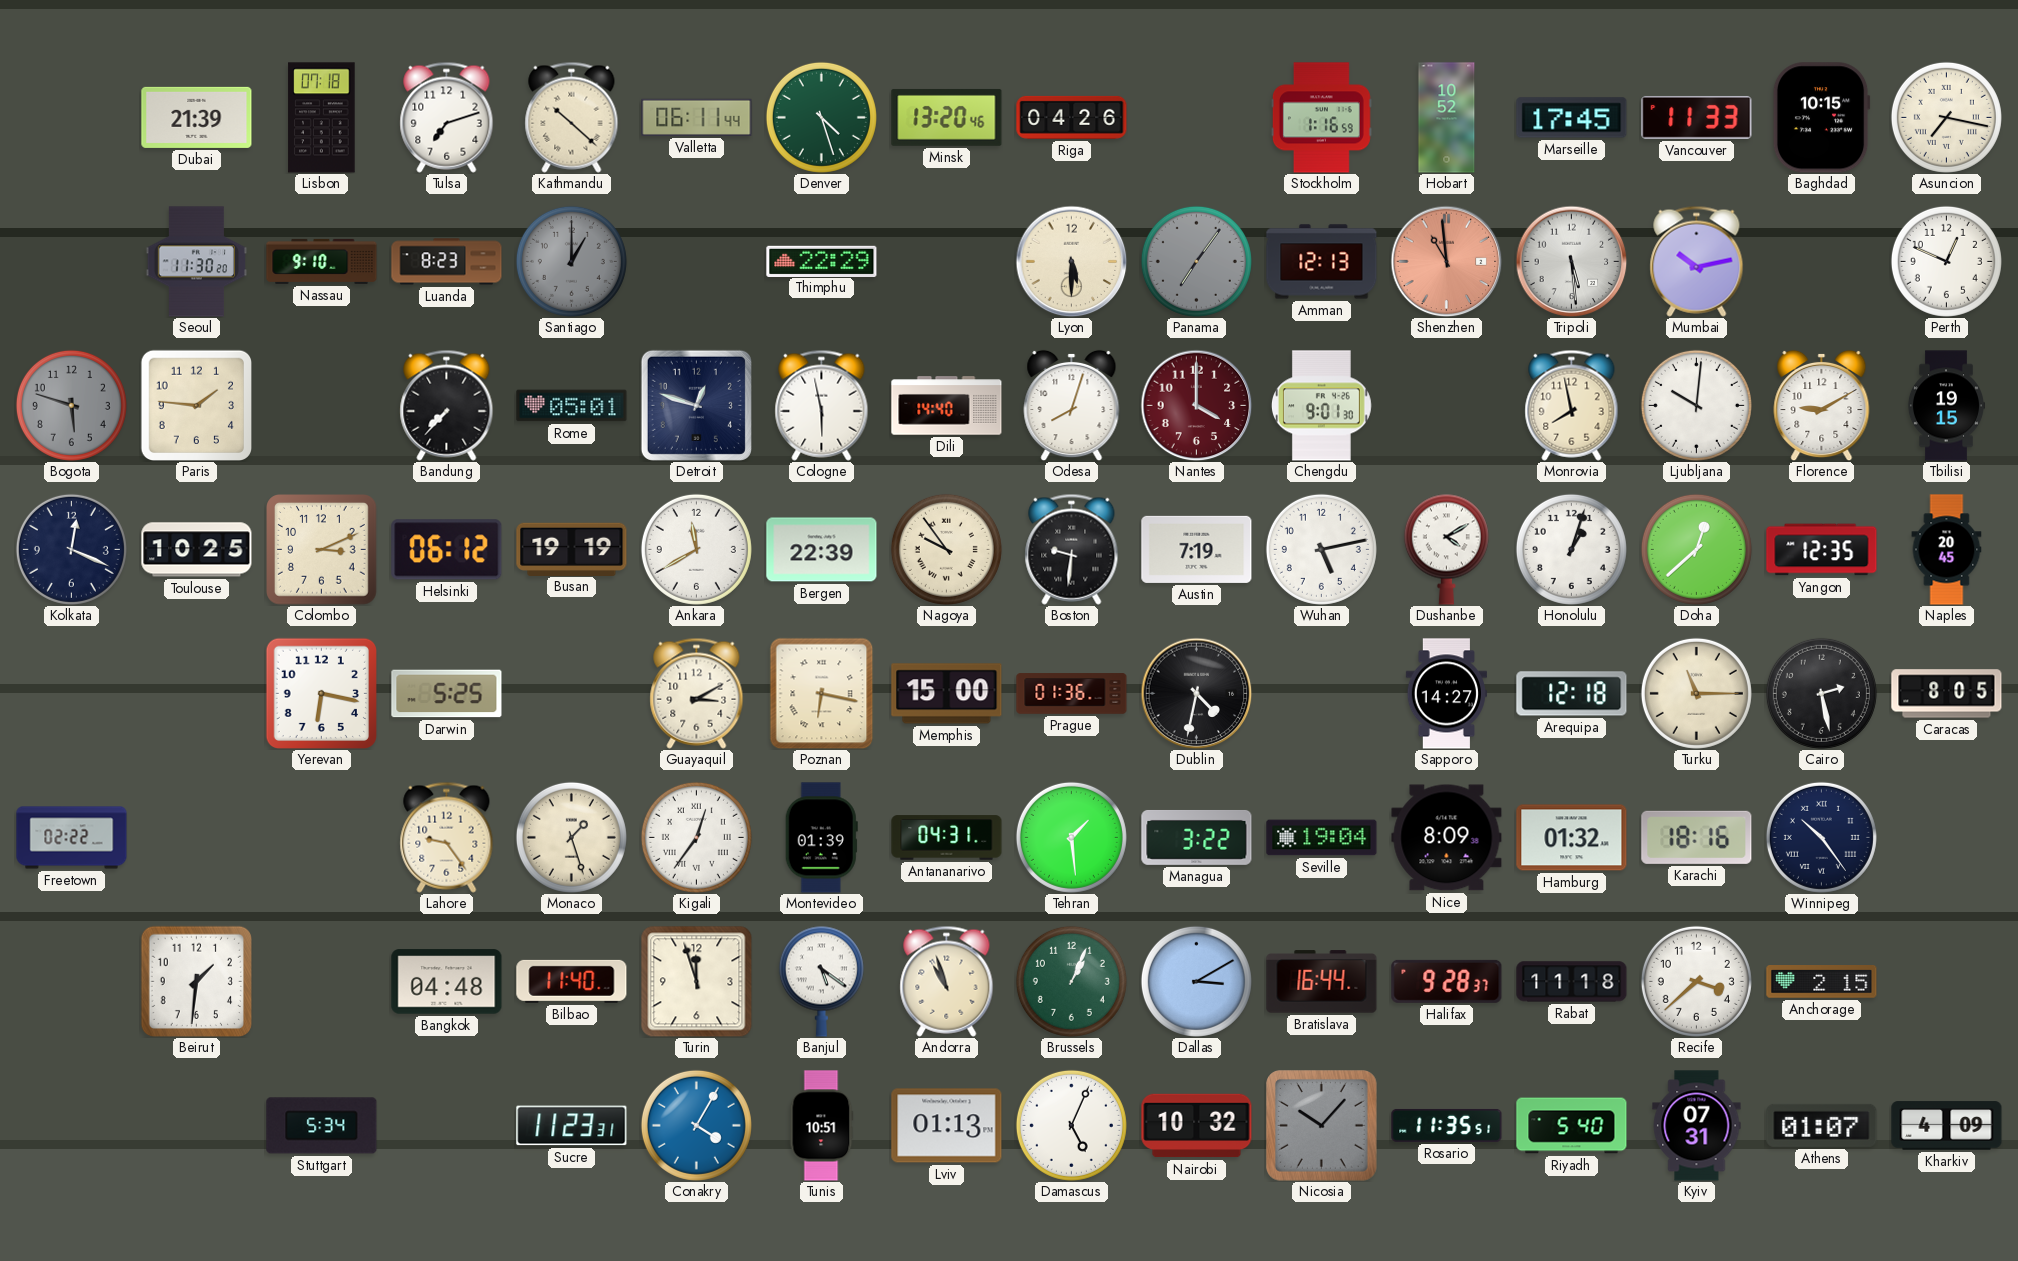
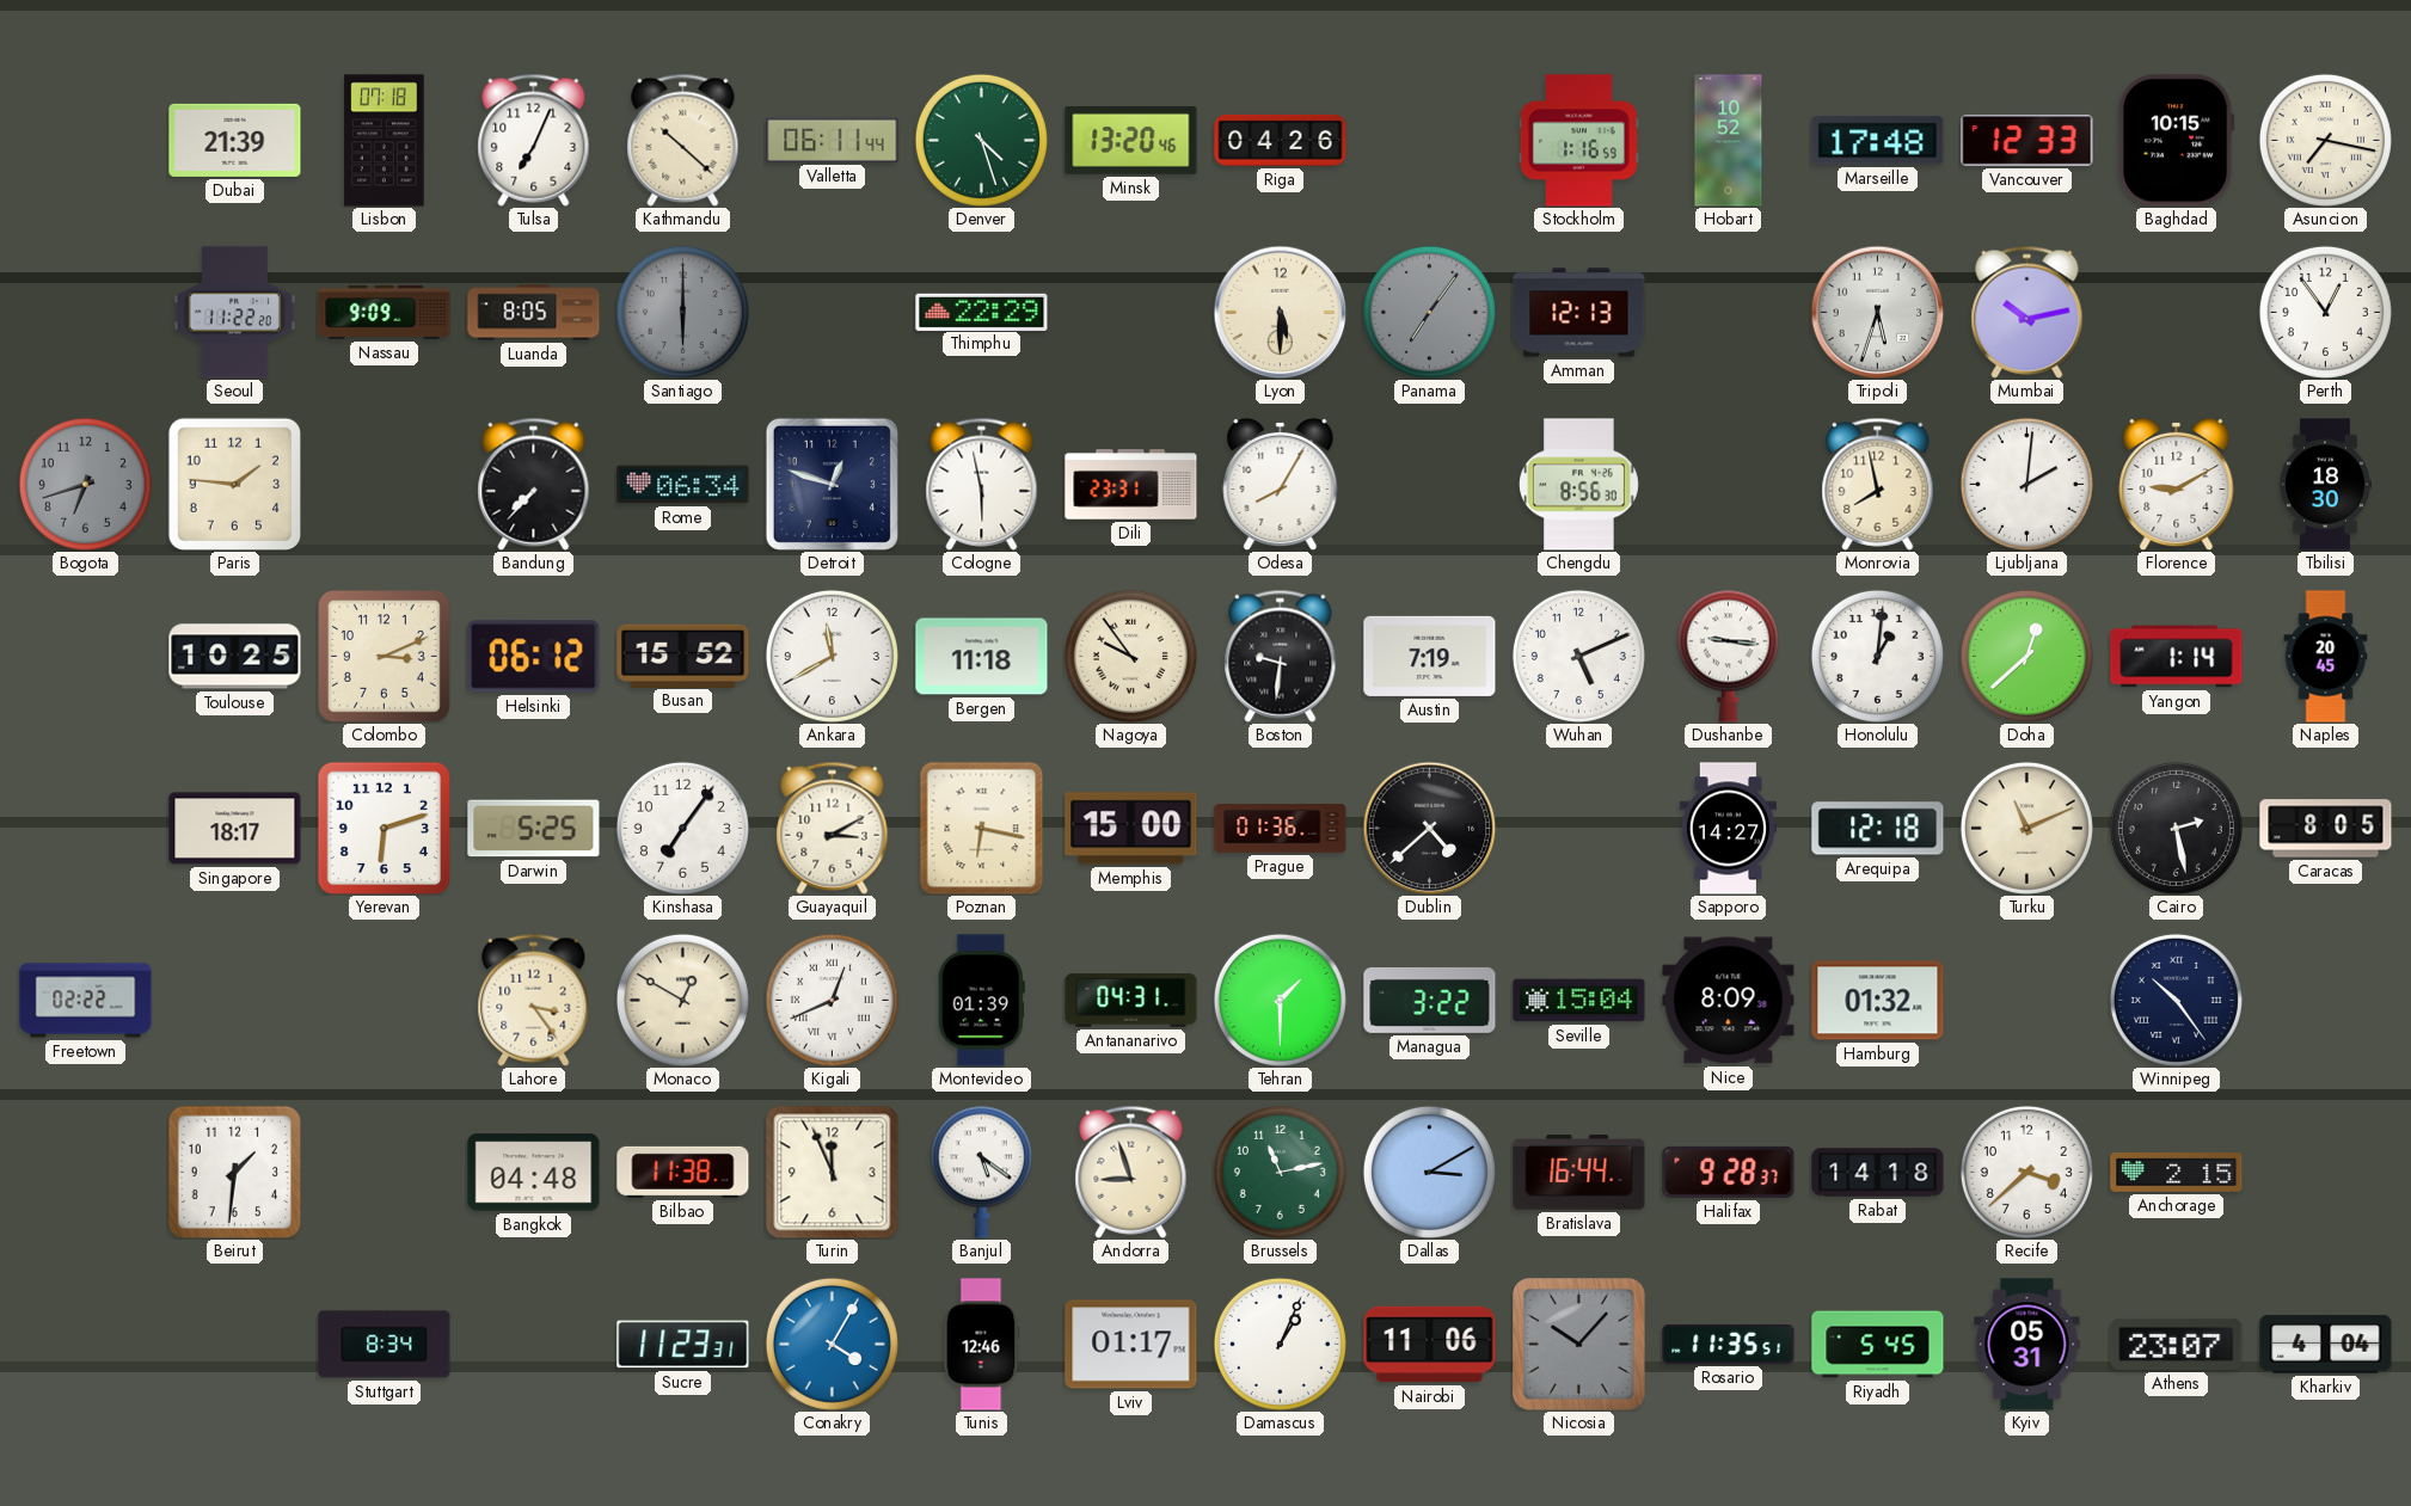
Tulsa: 7:12 -> 7:04 (534, 140)
Marseille: 17:45 -> 17:48 (1878, 141)
Vancouver: 11:33 -> 12:33 (2027, 140)
Seoul: 11:30 -> 11:22 (234, 313)
Nassau: 9:10 -> 9:09 (385, 312)
Luanda: 8:23 -> 8:05 (534, 313)
Santiago: 1:00 -> 6:00 (682, 312)
Shenzhen: 10:59 -> none (1446, 261)
Tripoli: 5:29 -> 5:33 (1877, 312)
Perth: 12:49 -> 12:54 (2325, 312)
Bogota: 5:48 -> 6:42 (85, 484)
Rome: 05:01 -> 06:34 (683, 485)
Dili: 14:40 -> 23:31 (1131, 485)
Odesa: 8:03 -> 8:05 (1281, 484)
Nantes: 4:00 -> none (1196, 405)
Chengdu: 9:01 -> 8:56 (1578, 485)
Ljubljana: 10:01 -> 2:01 (2026, 484)
Tbilisi: 19:15 -> 18:30 (2324, 485)
Kolkata: 12:19 -> none (71, 549)
Busan: 19:19 -> 15:52 (683, 656)
Bergen: 22:39 -> 11:18 (982, 657)
Wuhan: 5:13 -> 5:11 (1578, 656)
Dushanbe: 4:10 -> 9:16 (1728, 656)
Honolulu: 1:03 -> 1:01 (1877, 656)
Yangon: 12:35 -> 1:14 (2177, 657)
Singapore: none -> 18:17 (235, 829)
Yerevan: 6:17 -> 6:12 (384, 828)
Kinshasa: none -> 7:06 (682, 828)
Dublin: 4:32 -> 4:38 (1429, 828)
Turku: 11:15 -> 11:11 (2026, 828)
Lahore: 9:24 -> 3:24 (534, 1000)
Monaco: 1:27 -> 12:50 (682, 1000)
Kigali: 12:36 -> 12:41 (832, 1000)
Tehran: 1:29 -> 1:30 (1280, 1000)
Seville: 19:04 -> 15:04 (1579, 1001)
Karachi: 18:16 -> none (1697, 837)
Bilbao: 11:40 -> 11:38 (683, 1172)
Turin: 11:57 -> 11:56 (832, 1172)
Andorra: 10:57 -> 8:57 (1131, 1172)
Brussels: 1:04 -> 11:13 (1280, 1172)
Rabat: 11:18 -> 14:18 (1878, 1173)
Stuttgart: 5:34 -> 8:34 (385, 1345)
Tunis: 10:51 -> 12:46 (982, 1345)
Lviv: 01:13 -> 01:17 (1131, 1345)
Damascus: 5:04 -> 1:04 (1280, 1344)
Nairobi: 10:32 -> 11:06 (1430, 1345)
Riyadh: 5:40 -> 5:45 (1878, 1345)
Kyiv: 07:31 -> 05:31 (2027, 1345)
Athens: 01:07 -> 23:07 (2177, 1344)
Kharkiv: 4:09 -> 4:04 (2326, 1345)
